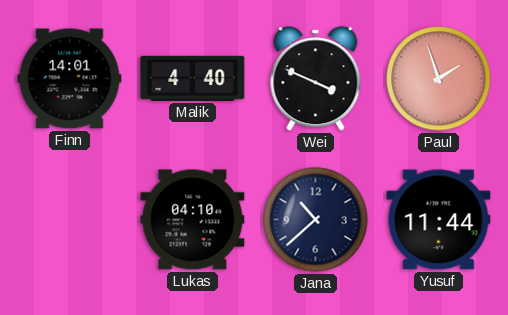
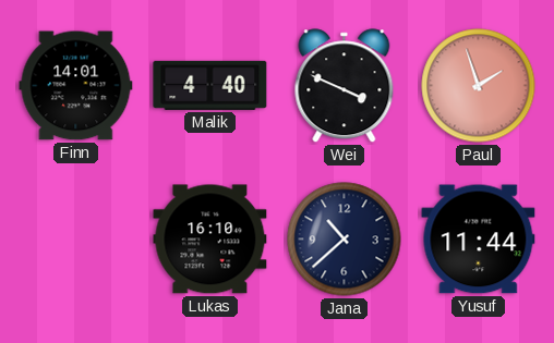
Lukas: 04:10 -> 16:10 (210, 240)
